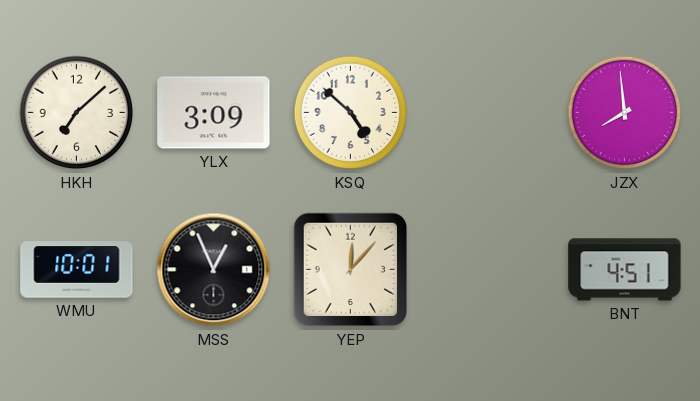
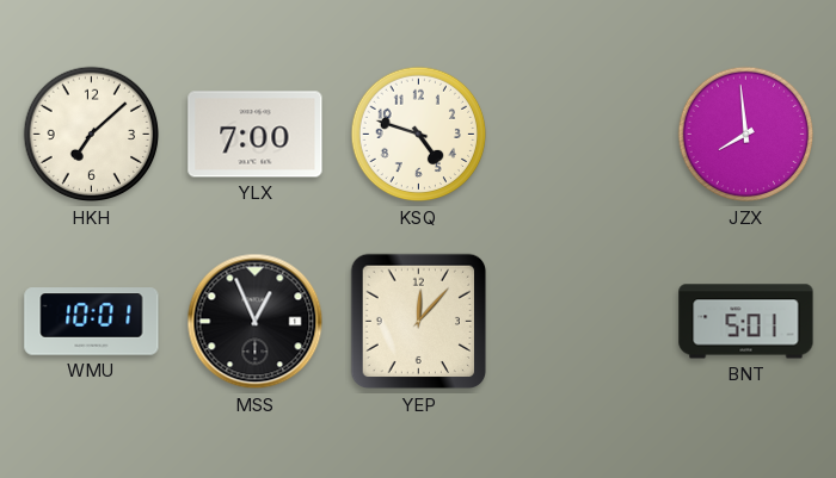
YLX: 3:09 -> 7:00 (256, 135)
KSQ: 4:52 -> 4:48 (419, 135)
BNT: 4:51 -> 5:01 (746, 322)
